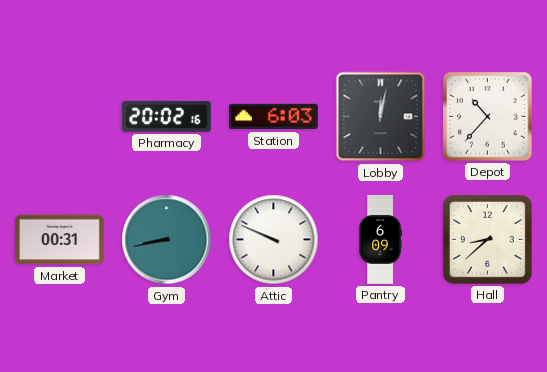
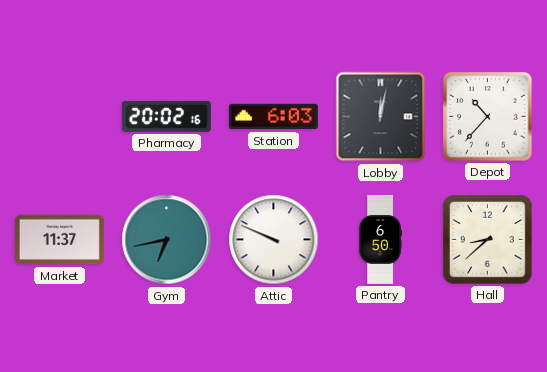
Market: 00:31 -> 11:37 (59, 240)
Gym: 8:43 -> 6:43 (167, 240)
Pantry: 6:09 -> 6:50 (380, 240)
